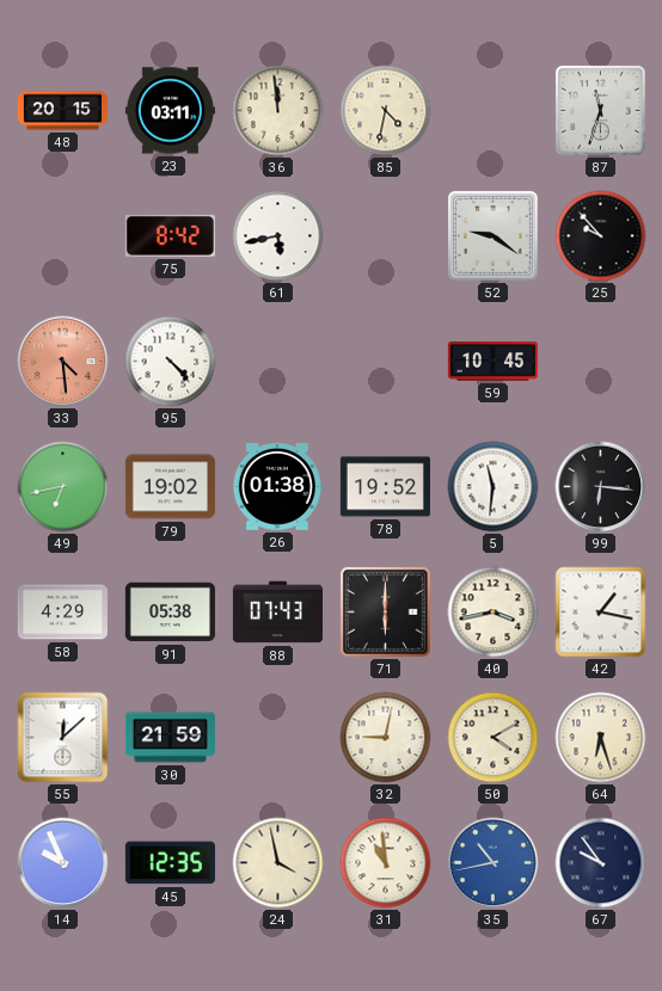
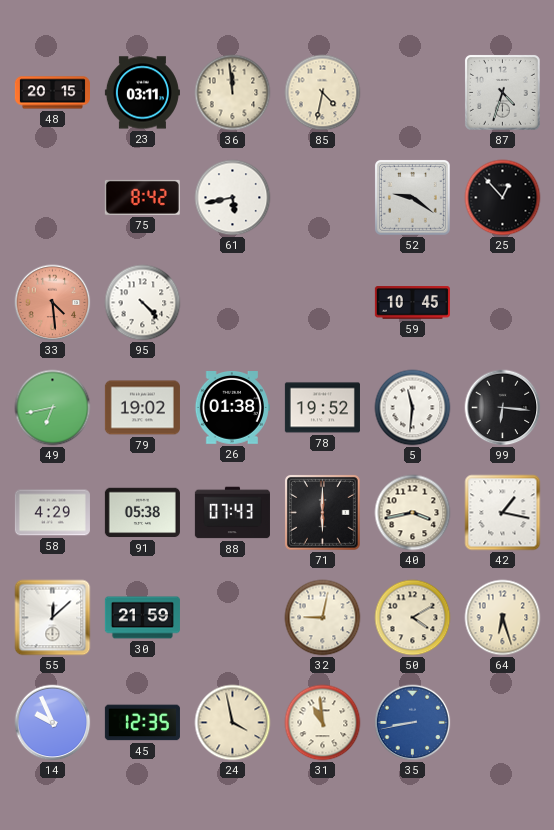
87: 11:33 -> 4:33 (503, 93)
25: 9:53 -> 12:53 (503, 198)
35: 10:43 -> 8:43 (413, 723)
67: 9:54 -> none (601, 863)
